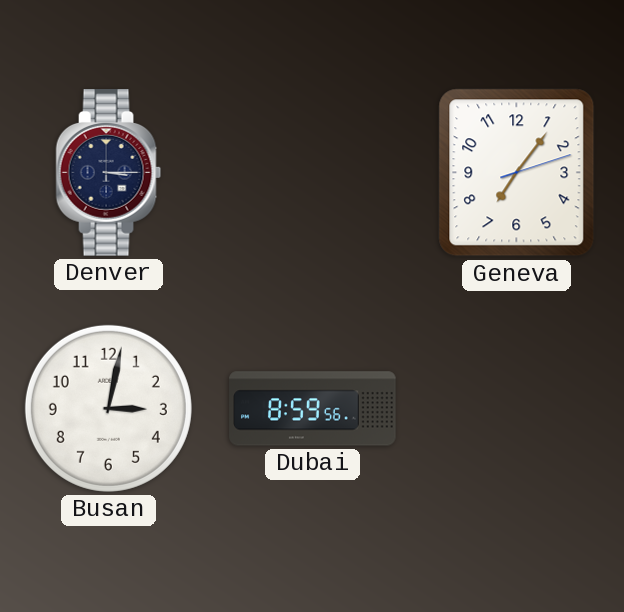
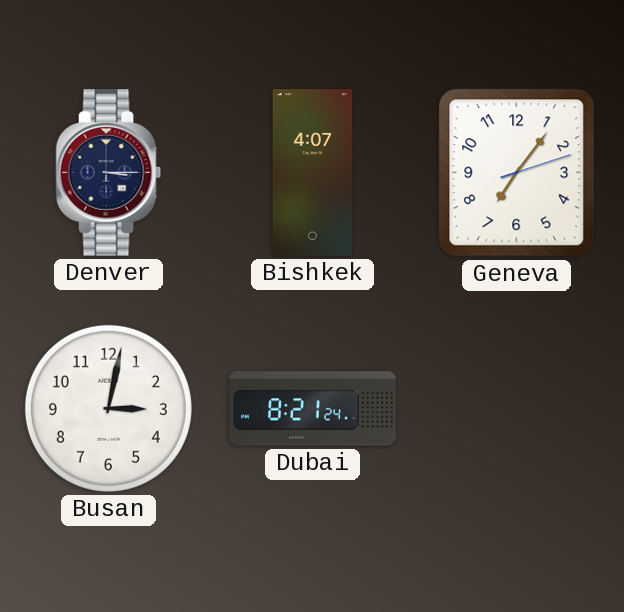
Bishkek: none -> 4:07 (313, 173)
Dubai: 8:59 -> 8:21 (313, 409)
